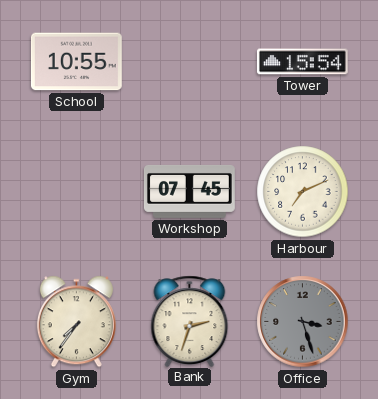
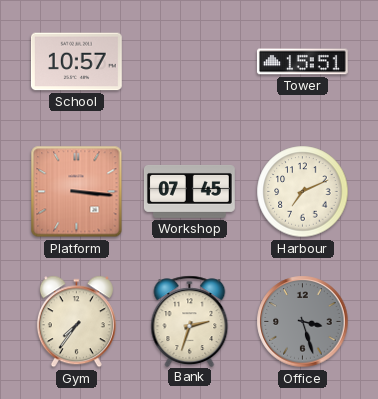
School: 10:55 -> 10:57 (76, 62)
Tower: 15:54 -> 15:51 (302, 62)
Platform: none -> 3:16 (77, 192)
